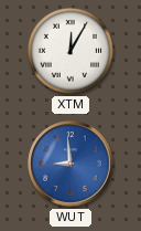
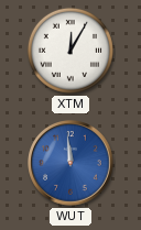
WUT: 8:59 -> 11:59 (70, 163)
